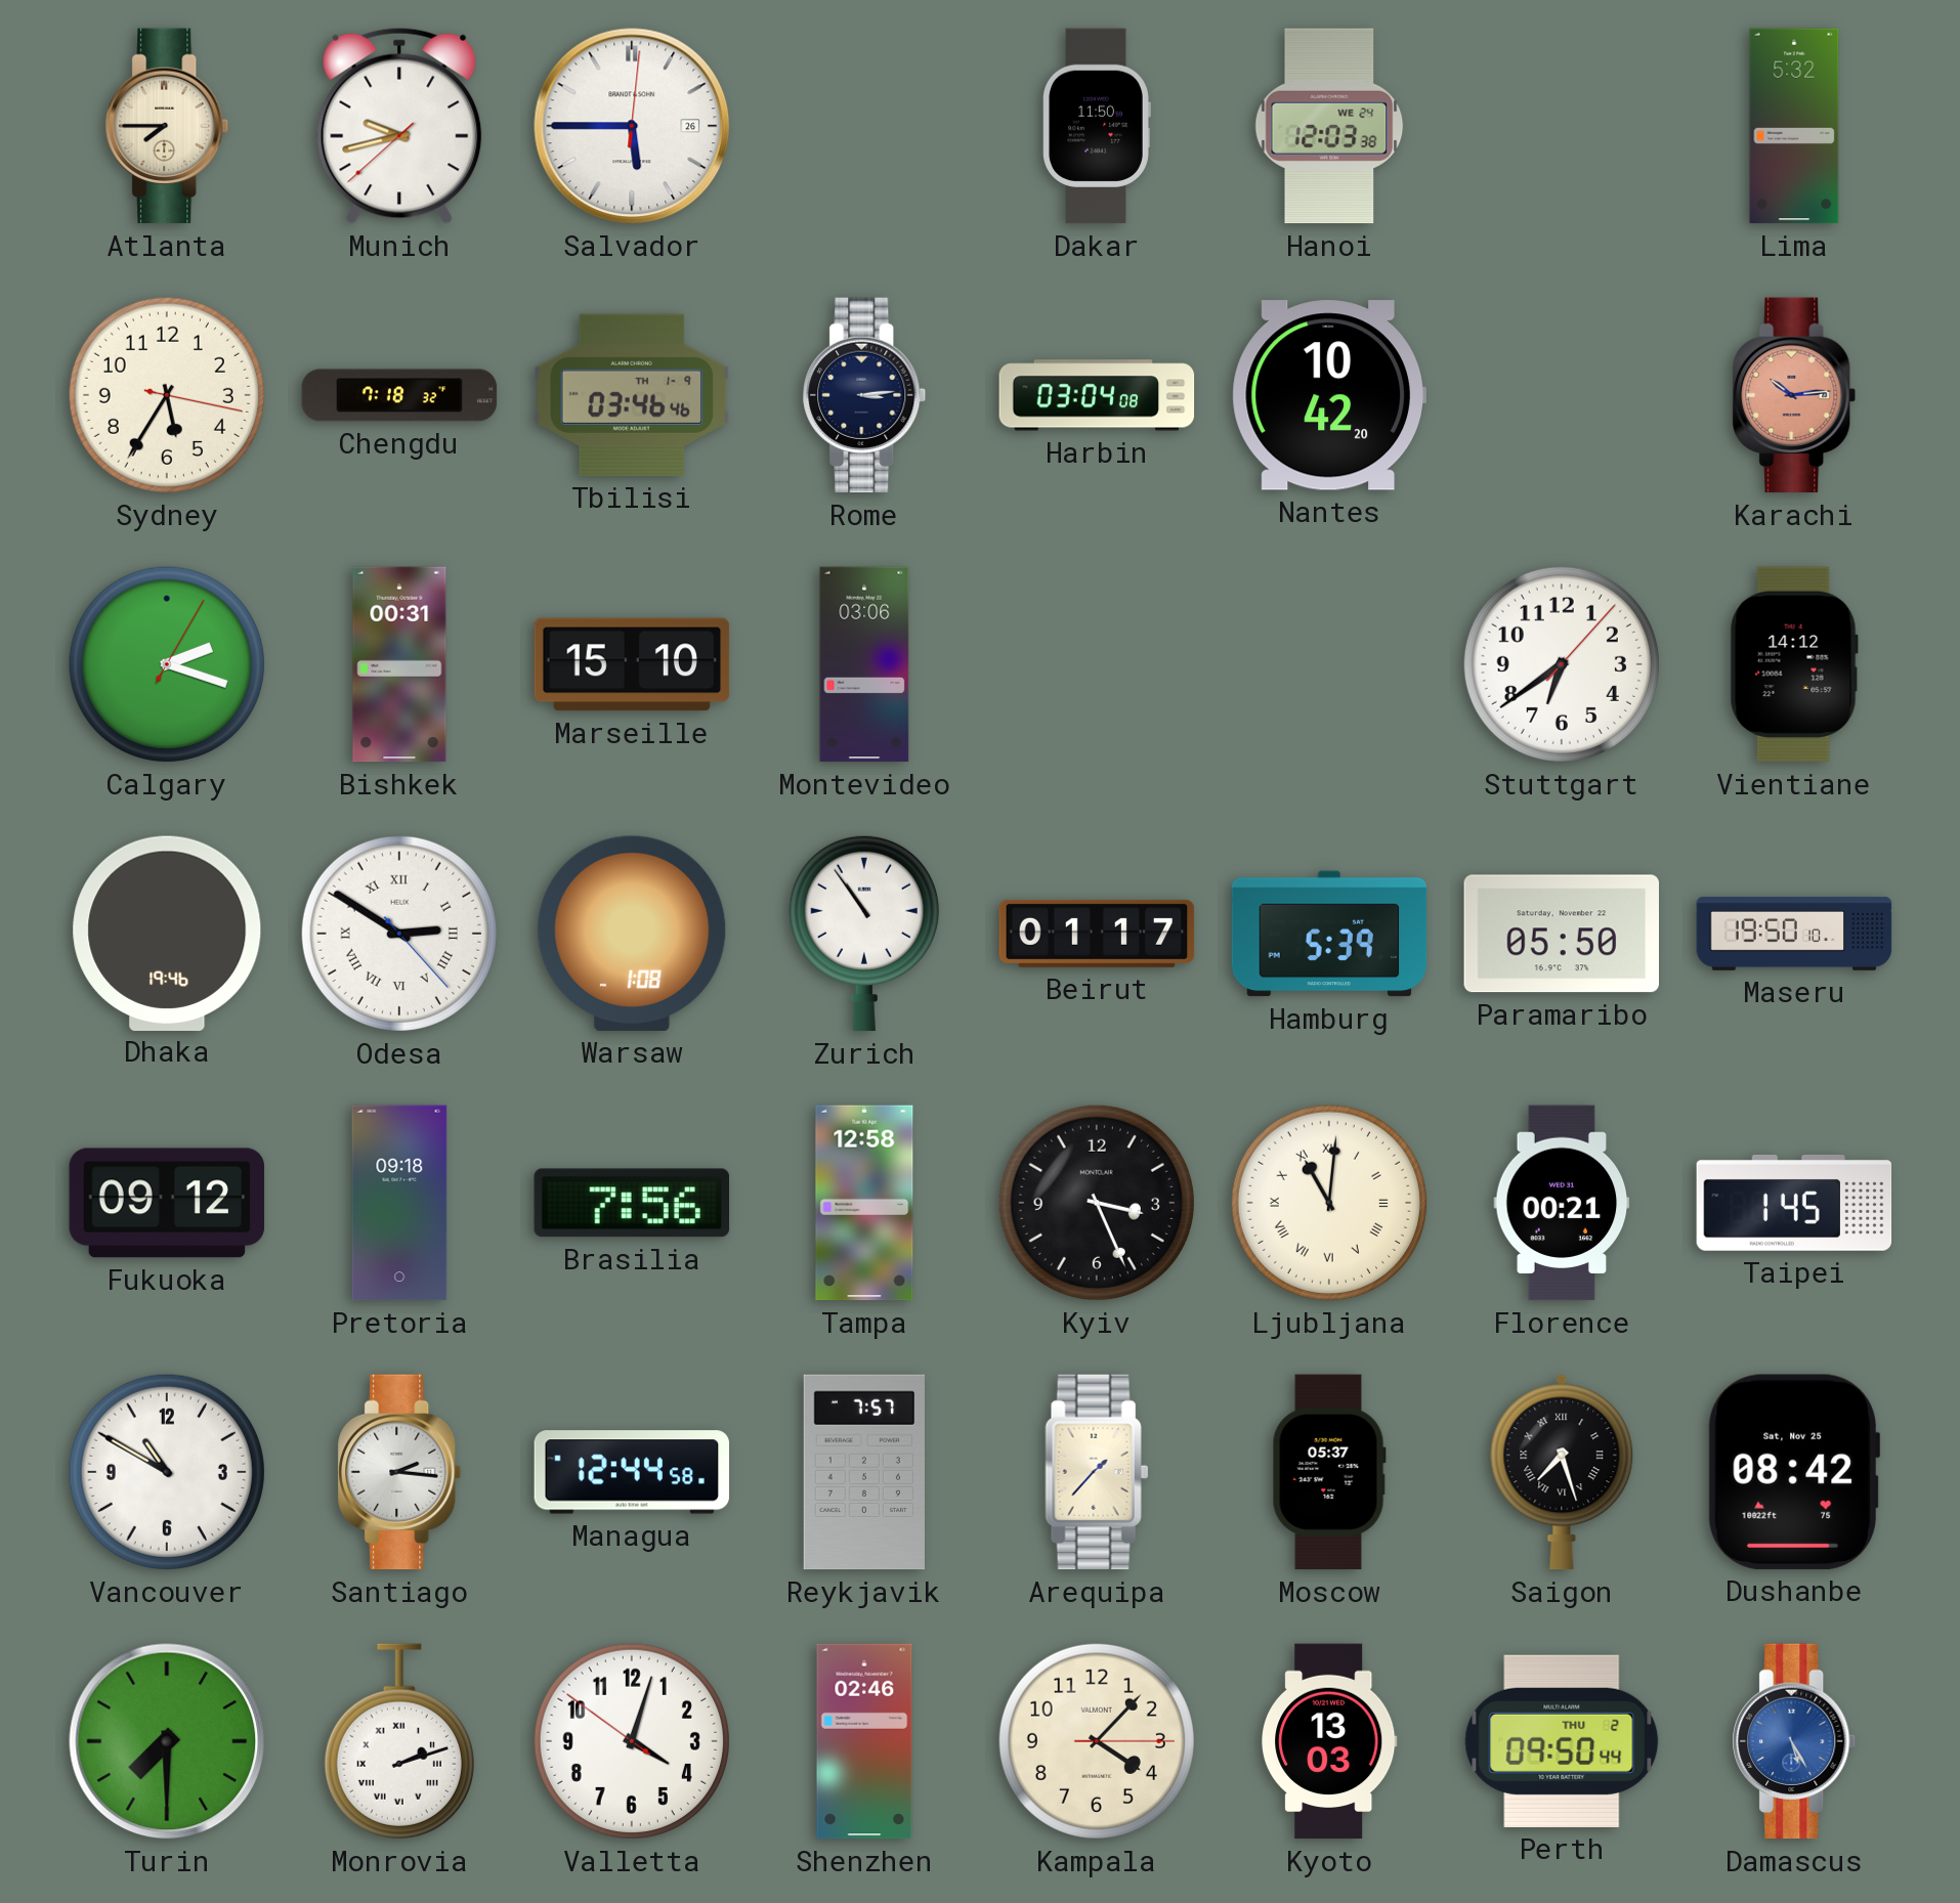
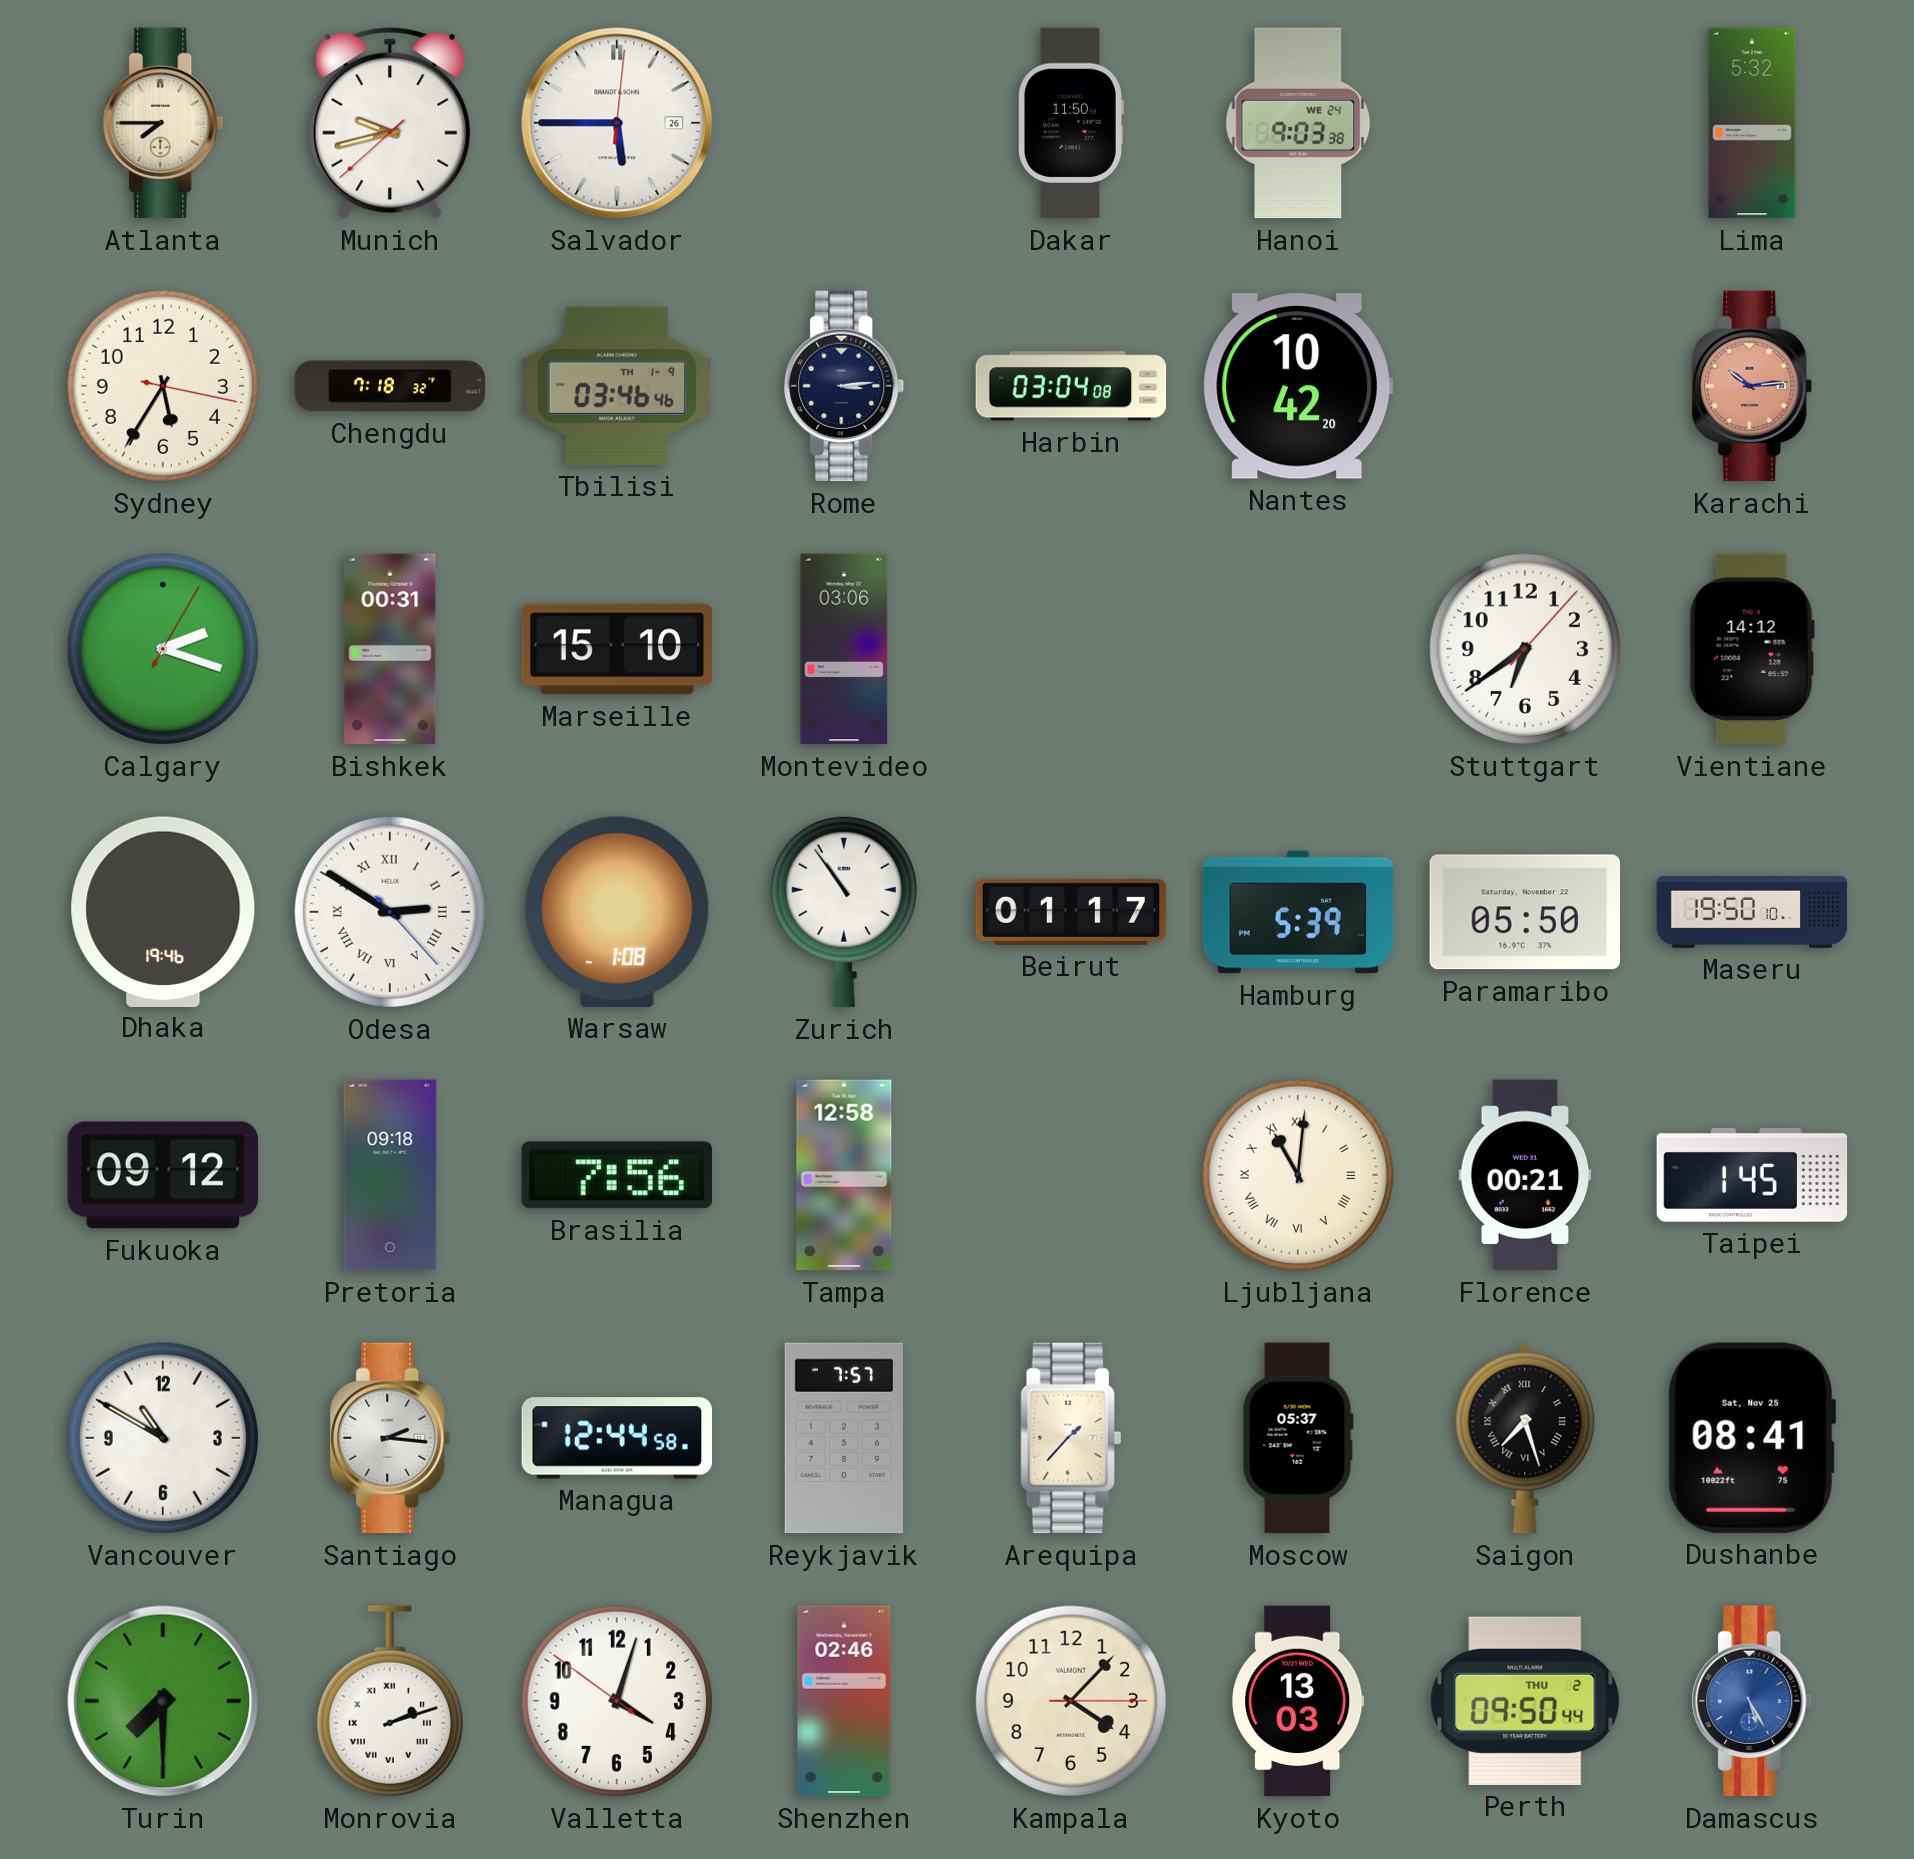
Hanoi: 12:03 -> 9:03 (1298, 123)
Kyiv: 3:26 -> none (1097, 1203)
Dushanbe: 08:42 -> 08:41 (1752, 1438)
